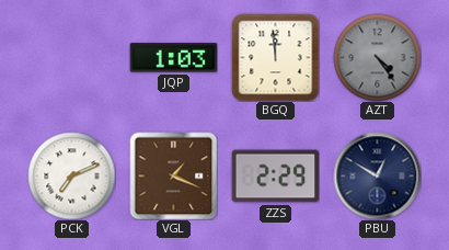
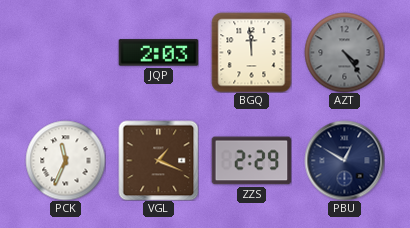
JQP: 1:03 -> 2:03 (158, 53)
PCK: 7:11 -> 11:34 (65, 160)
